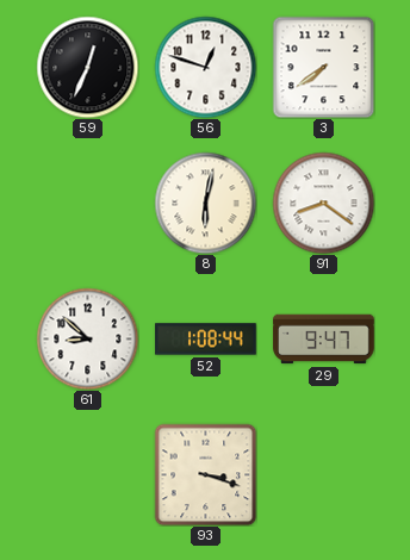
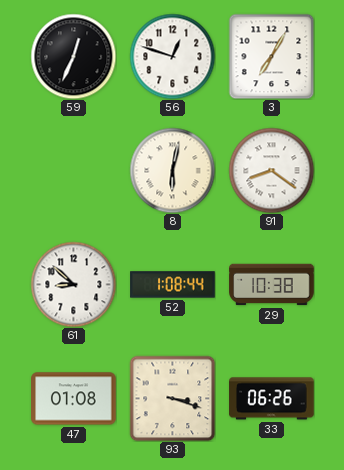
3: 7:39 -> 7:05 (271, 56)
29: 9:47 -> 10:38 (272, 285)
47: none -> 01:08 (74, 399)
33: none -> 06:26 (272, 399)
